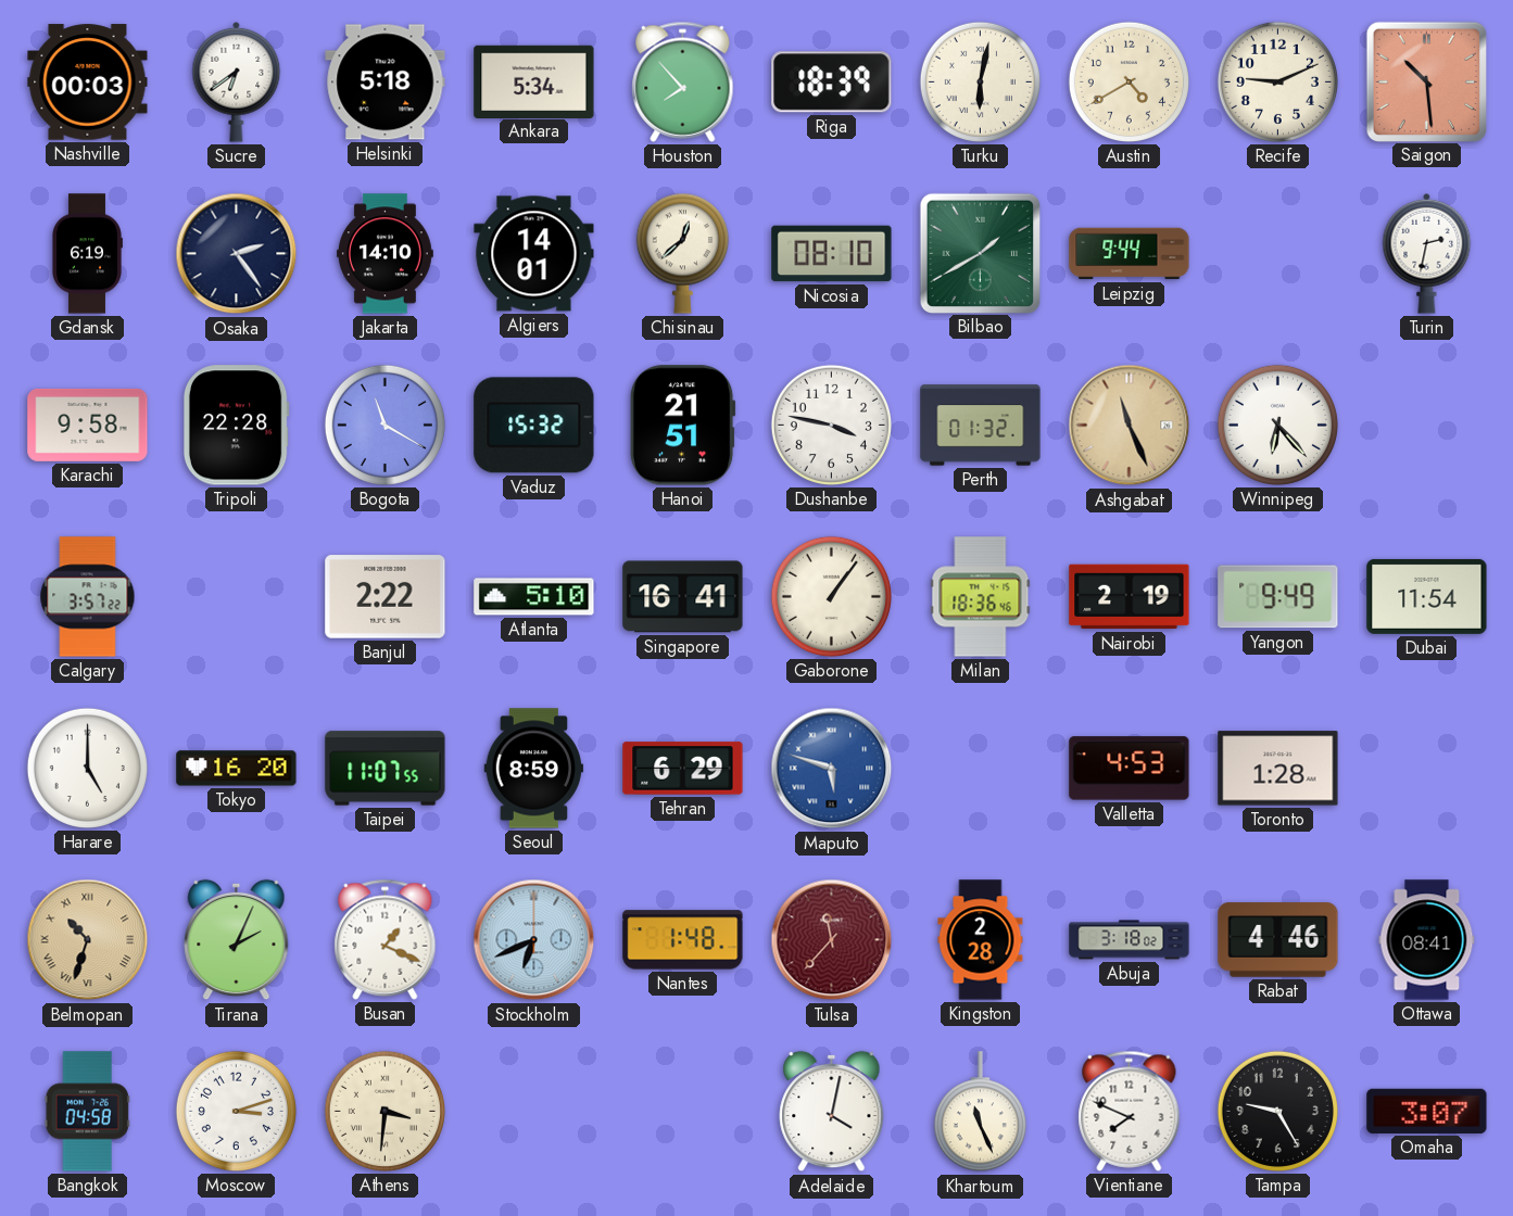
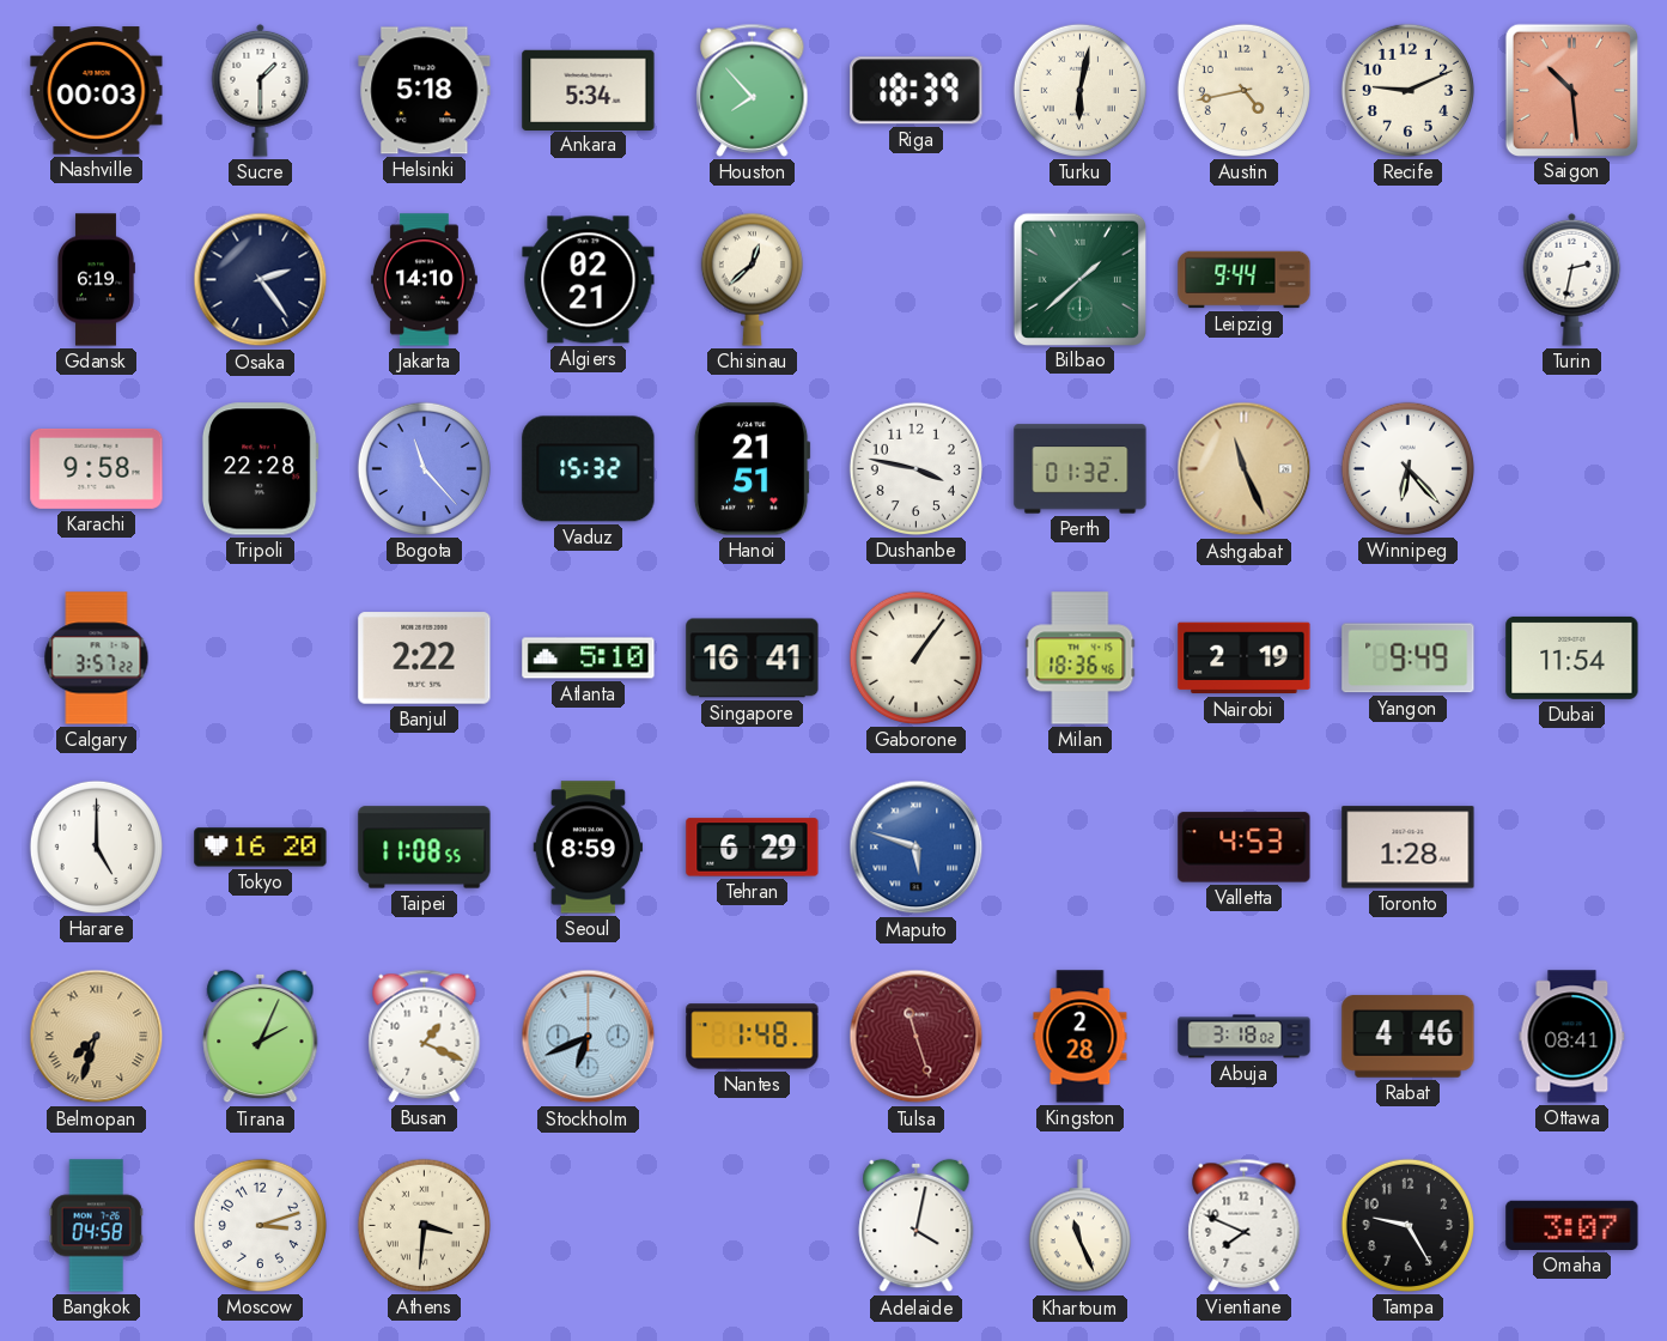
Sucre: 6:39 -> 1:30 (261, 90)
Austin: 4:40 -> 4:43 (1243, 90)
Algiers: 14:01 -> 02:21 (589, 280)
Nicosia: 08:10 -> none (832, 254)
Bilbao: 1:40 -> 1:38 (1079, 279)
Bogota: 11:20 -> 11:23 (424, 468)
Taipei: 11:07 -> 11:08 (425, 848)
Belmopan: 10:33 -> 7:33 (97, 1037)
Tulsa: 11:37 -> 11:27 (917, 1037)
